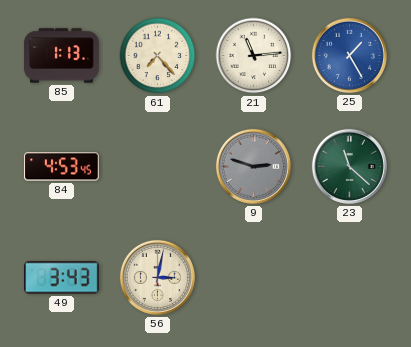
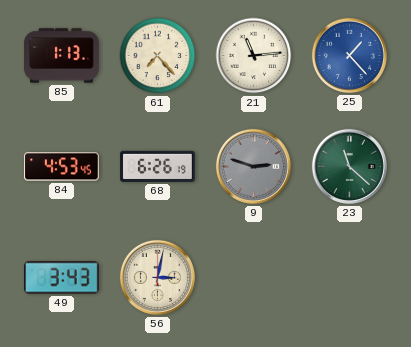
25: 1:25 -> 1:23 (349, 55)
68: none -> 6:26 (158, 166)
